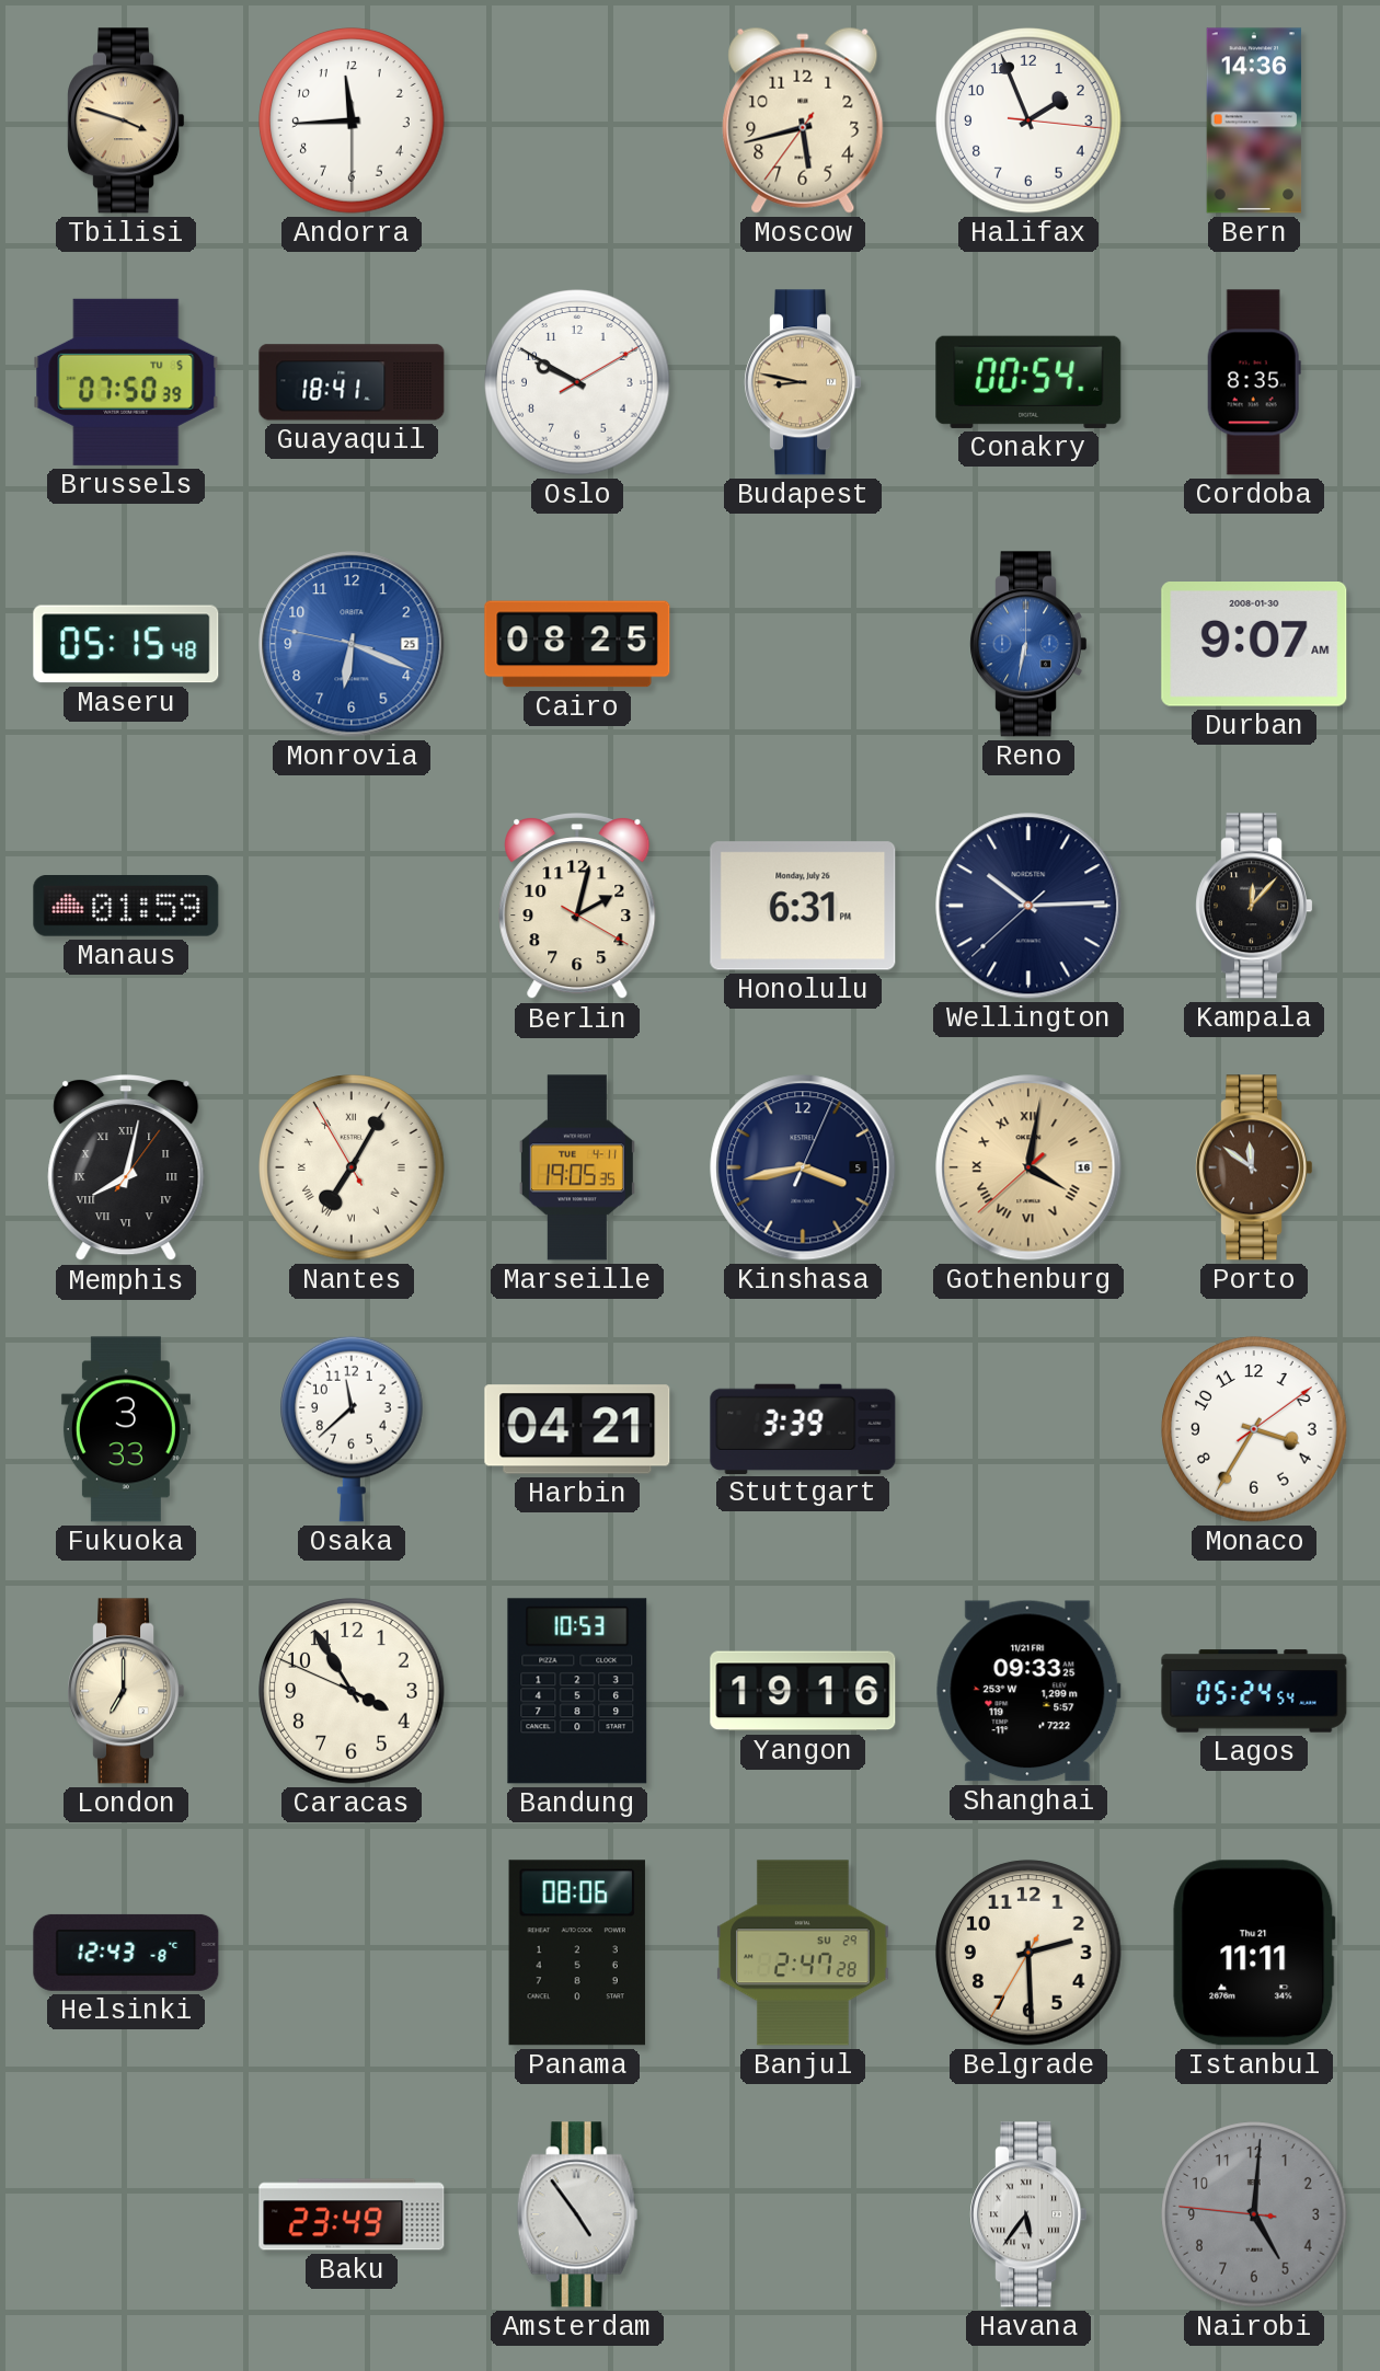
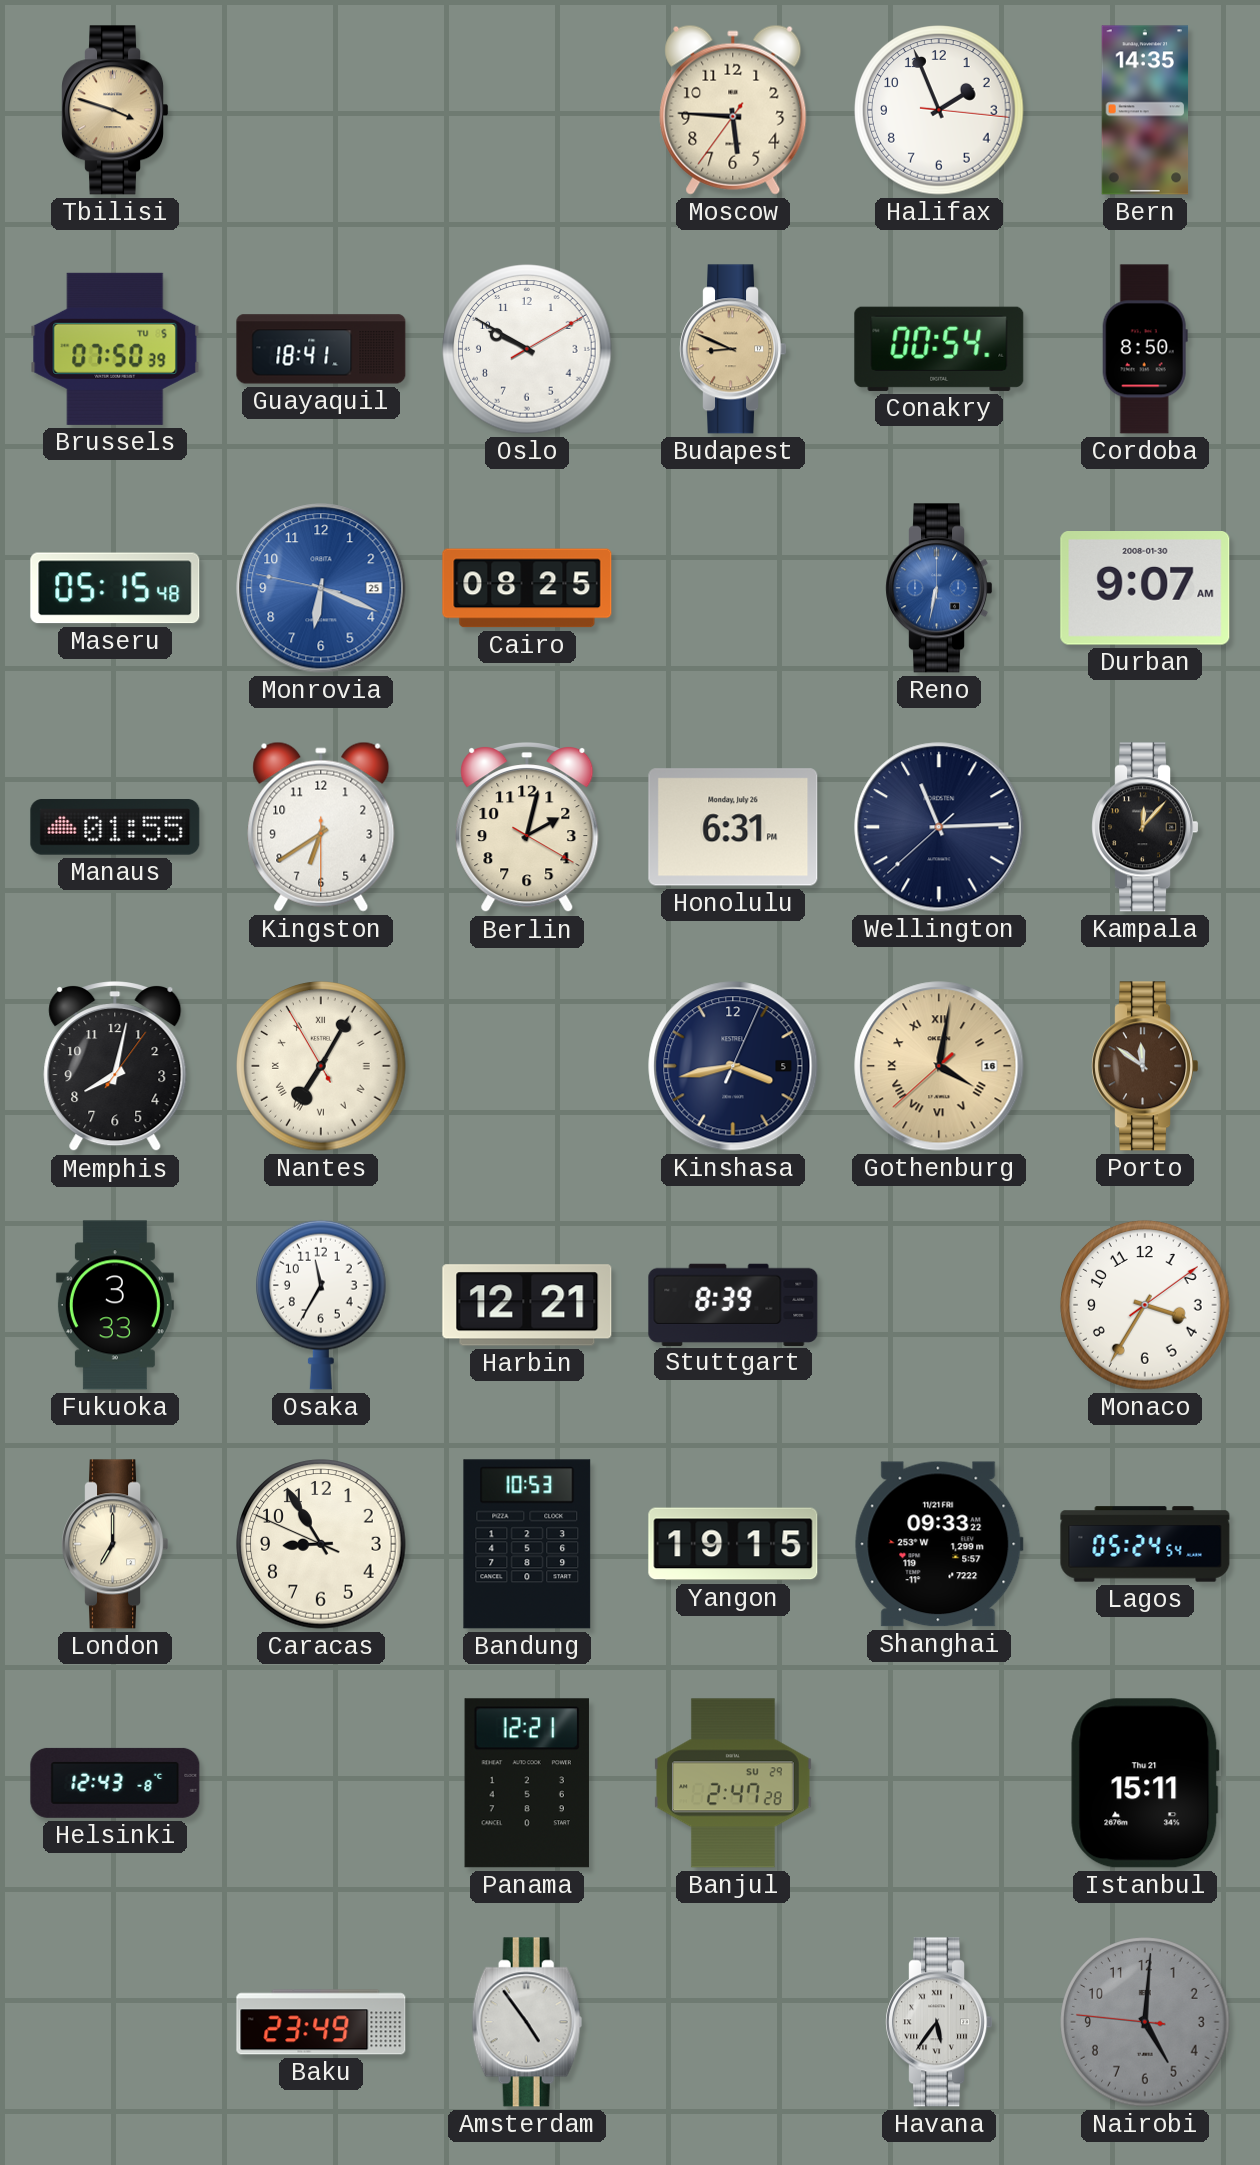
Andorra: 11:44 -> none (352, 120)
Moscow: 5:42 -> 5:45 (733, 110)
Bern: 14:36 -> 14:35 (1145, 110)
Budapest: 8:47 -> 8:49 (733, 349)
Cordoba: 8:35 -> 8:50 (1145, 349)
Manaus: 01:59 -> 01:55 (115, 828)
Kingston: none -> 6:39 (321, 827)
Wellington: 10:14 -> 11:14 (939, 827)
Memphis numerals: Roman -> Arabic (115, 1067)
Marseille: 19:05 -> none (577, 1167)
Osaka: 11:38 -> 11:35 (322, 1305)
Harbin: 04:21 -> 12:21 (527, 1305)
Stuttgart: 3:39 -> 8:39 (733, 1304)
Caracas: 3:54 -> 8:54 (321, 1544)
Yangon: 19:16 -> 19:15 (733, 1544)
Shanghai: 09:33:25 -> 09:33:22 (939, 1544)
Panama: 08:06 -> 12:21 (527, 1783)
Belgrade: 2:29 -> none (1028, 1953)
Istanbul: 11:11 -> 15:11 (1145, 1783)
